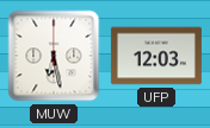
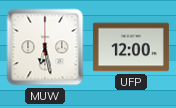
UFP: 12:03 -> 12:00 (131, 47)
